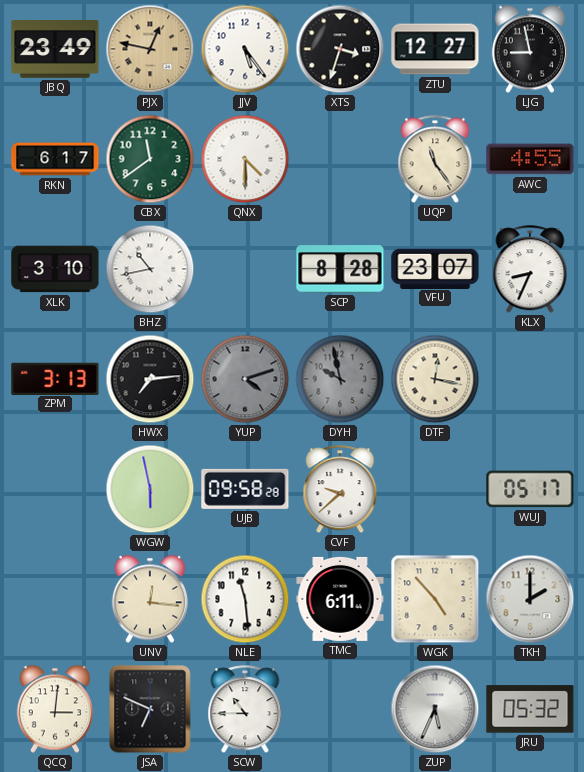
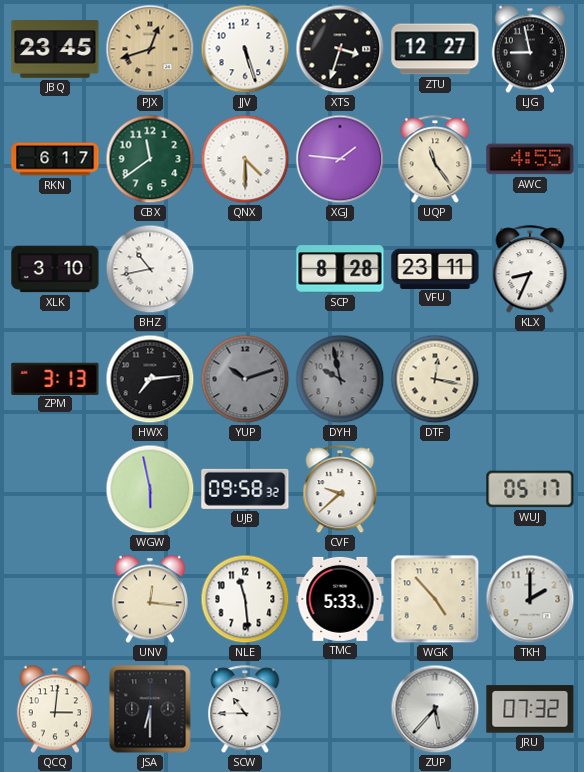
JBQ: 23:49 -> 23:45 (55, 50)
PJX: 12:47 -> 12:42 (150, 49)
JJV: 5:24 -> 5:27 (245, 49)
XGJ: none -> 1:46 (340, 159)
VFU: 23:07 -> 23:11 (435, 268)
YUP: 4:12 -> 10:12 (245, 379)
UJB: 09:58:28 -> 09:58:32 (245, 489)
TMC: 6:11 -> 5:33 (340, 599)
JSA: 6:49 -> 6:30 (150, 709)
ZUP: 5:34 -> 5:37 (435, 709)
JRU: 05:32 -> 07:32 (530, 709)
